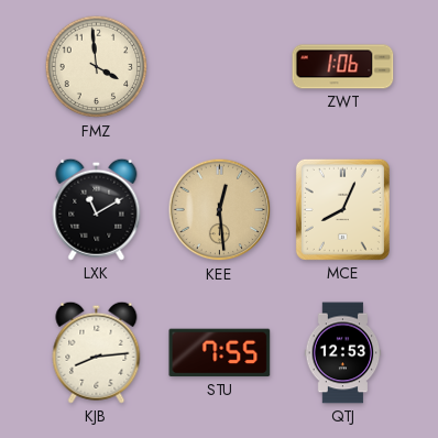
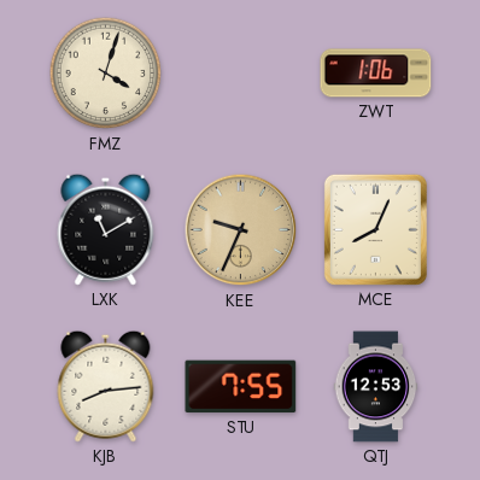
FMZ: 3:59 -> 4:03 (106, 74)
KEE: 12:29 -> 9:34 (241, 230)
